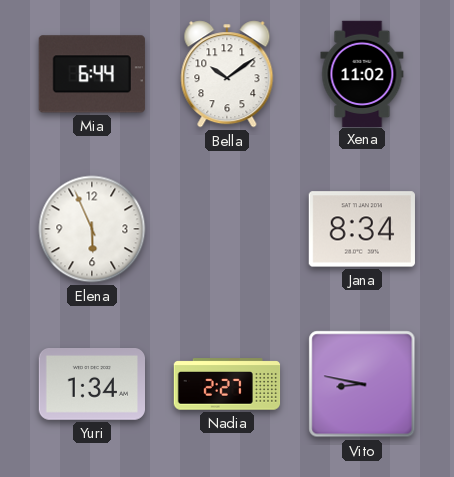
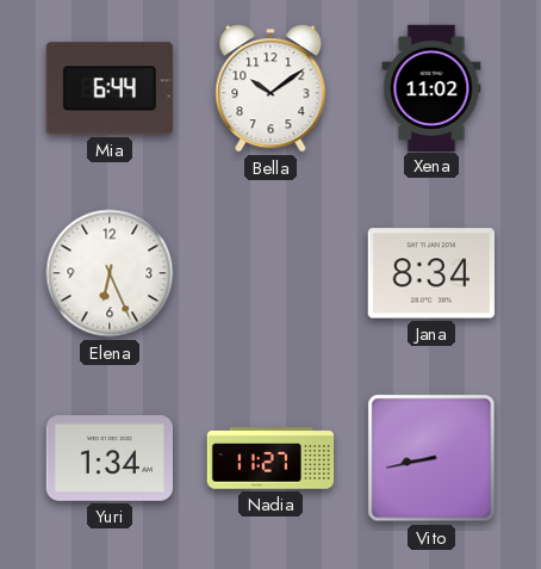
Elena: 5:56 -> 6:26 (110, 273)
Nadia: 2:27 -> 11:27 (270, 458)
Vito: 8:47 -> 8:43 (431, 458)
